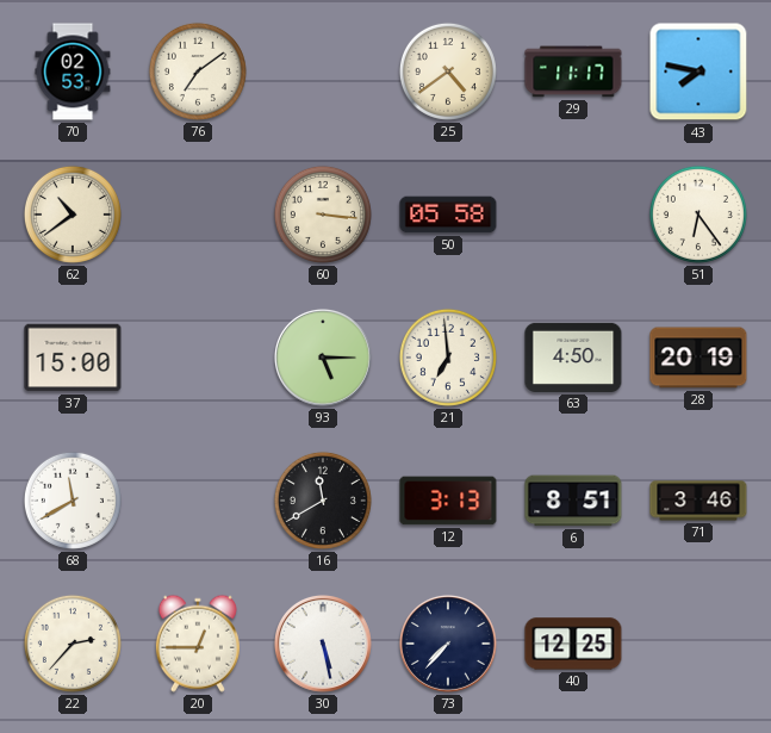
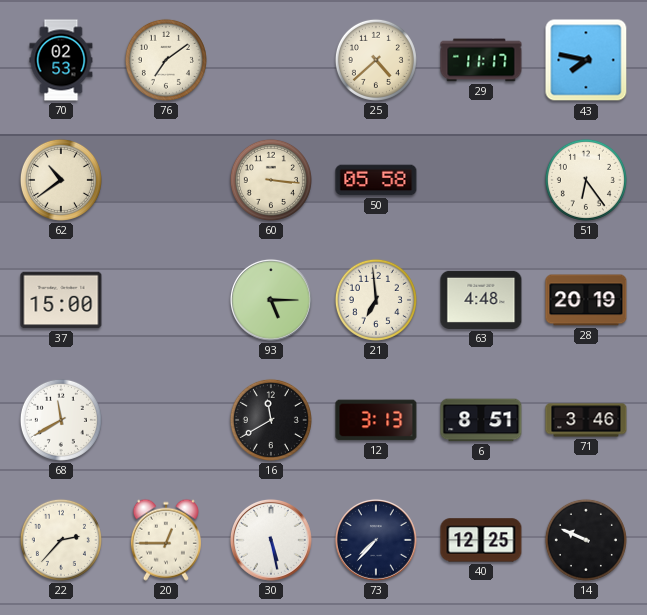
25: 4:39 -> 4:38 (376, 60)
63: 4:50 -> 4:48 (481, 300)
14: none -> 9:49 (586, 540)
